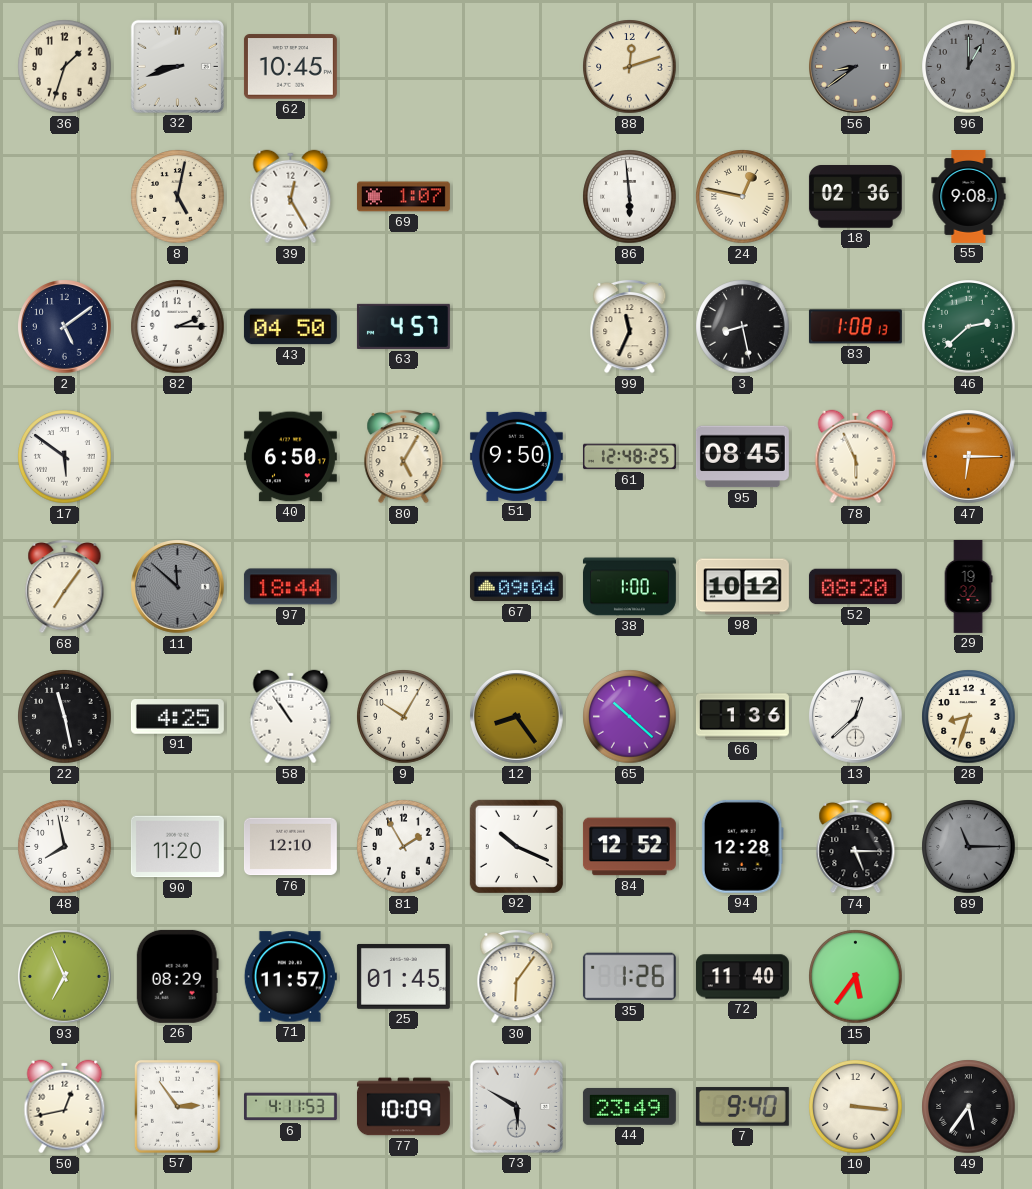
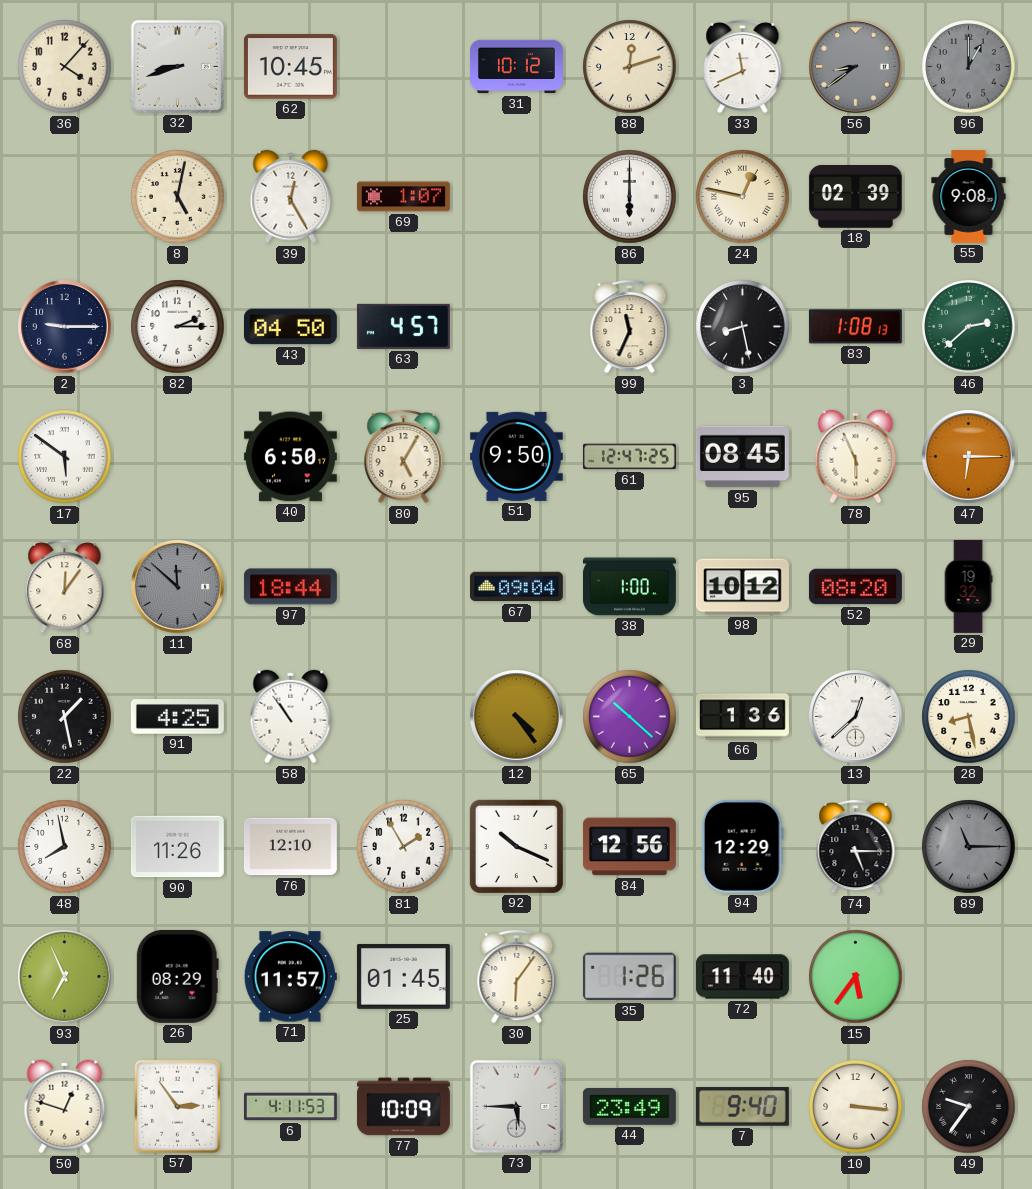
36: 1:33 -> 4:07 (65, 67)
31: none -> 10:12 (516, 67)
33: none -> 11:41 (743, 66)
86: 5:59 -> 6:00 (630, 197)
18: 02:36 -> 02:39 (855, 197)
2: 5:09 -> 9:15 (65, 327)
61: 12:48 -> 12:47 (629, 457)
68: 7:06 -> 12:06 (65, 586)
22: 11:28 -> 1:28 (65, 717)
9: 10:05 -> none (404, 717)
12: 8:24 -> 4:24 (517, 717)
28: 8:33 -> 8:28 (969, 717)
90: 11:20 -> 11:26 (177, 847)
84: 12:52 -> 12:56 (629, 847)
94: 12:28 -> 12:29 (742, 846)
50: 12:43 -> 12:48 (65, 1107)
73: 5:50 -> 5:45 (516, 1106)
49: 5:36 -> 9:36 (969, 1107)
